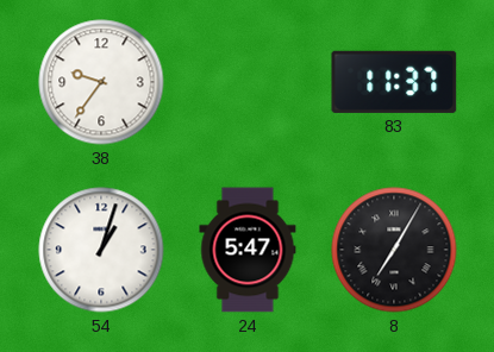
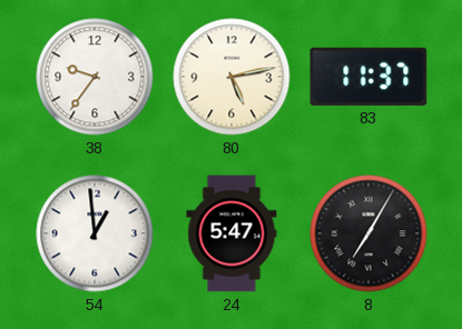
80: none -> 5:13 (232, 77)
54: 1:03 -> 12:59 (95, 233)
